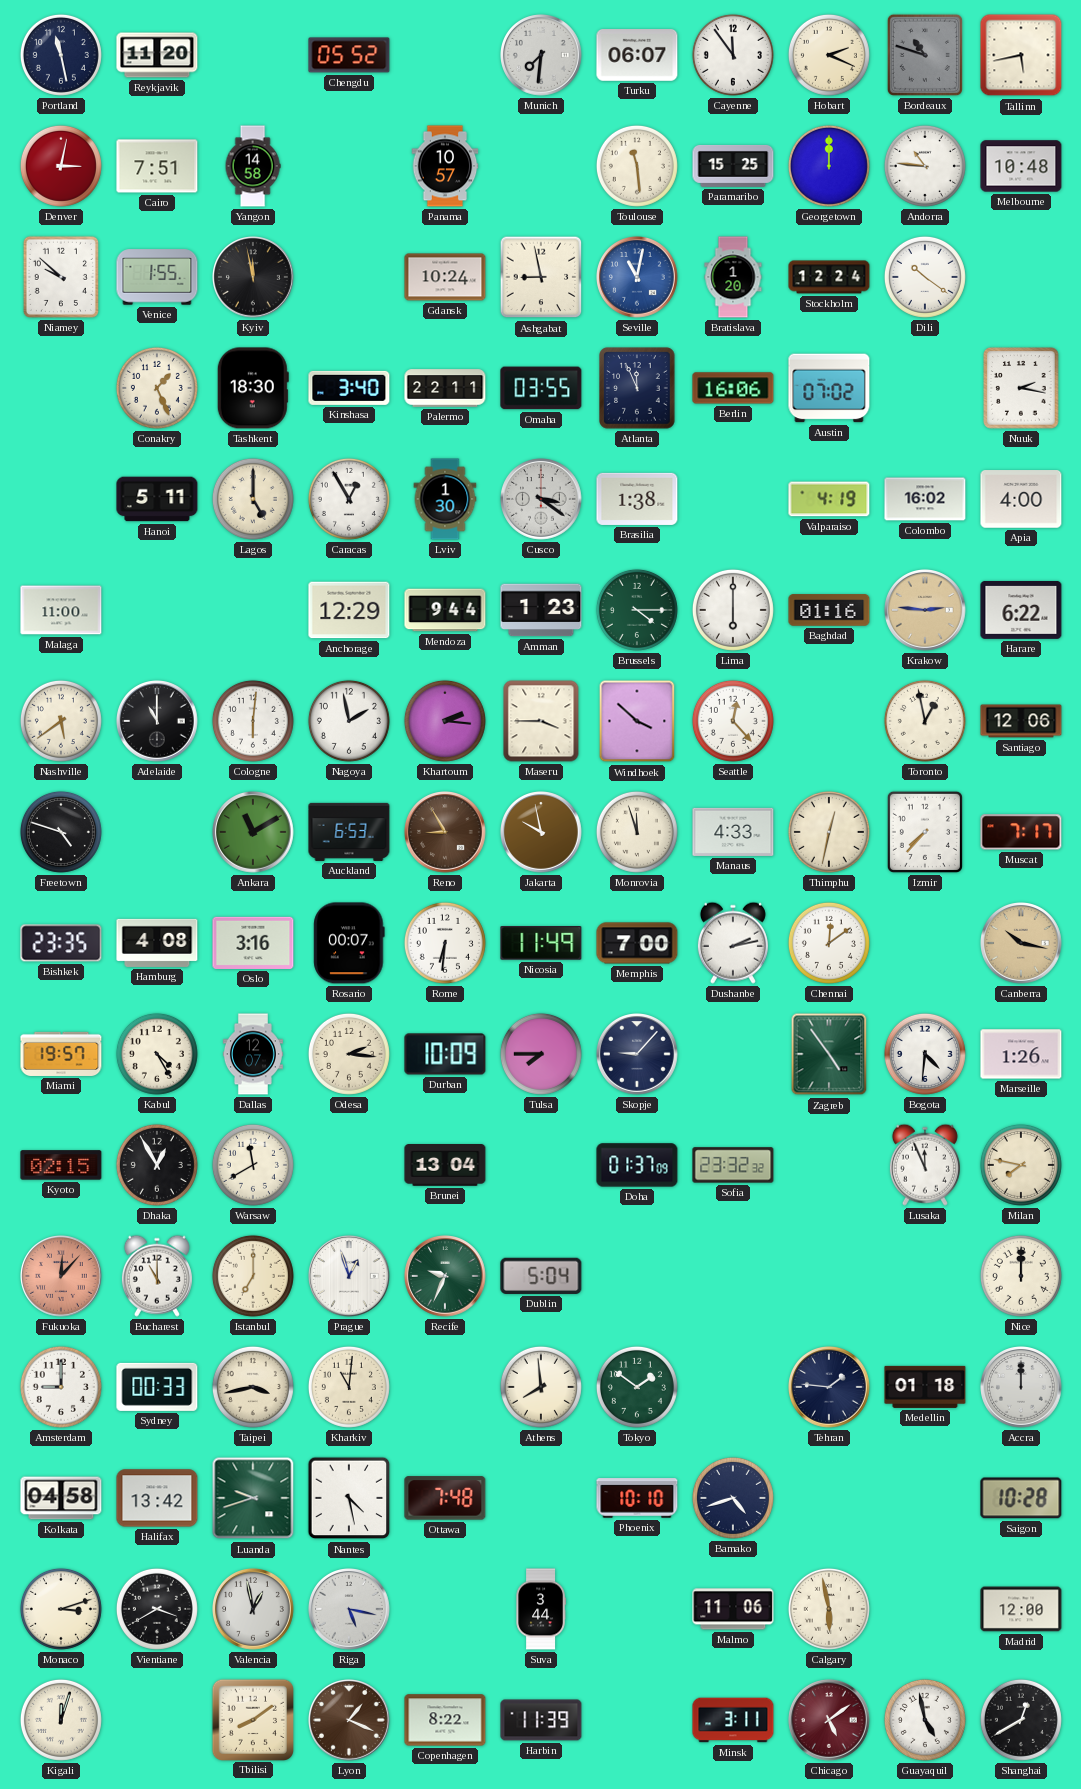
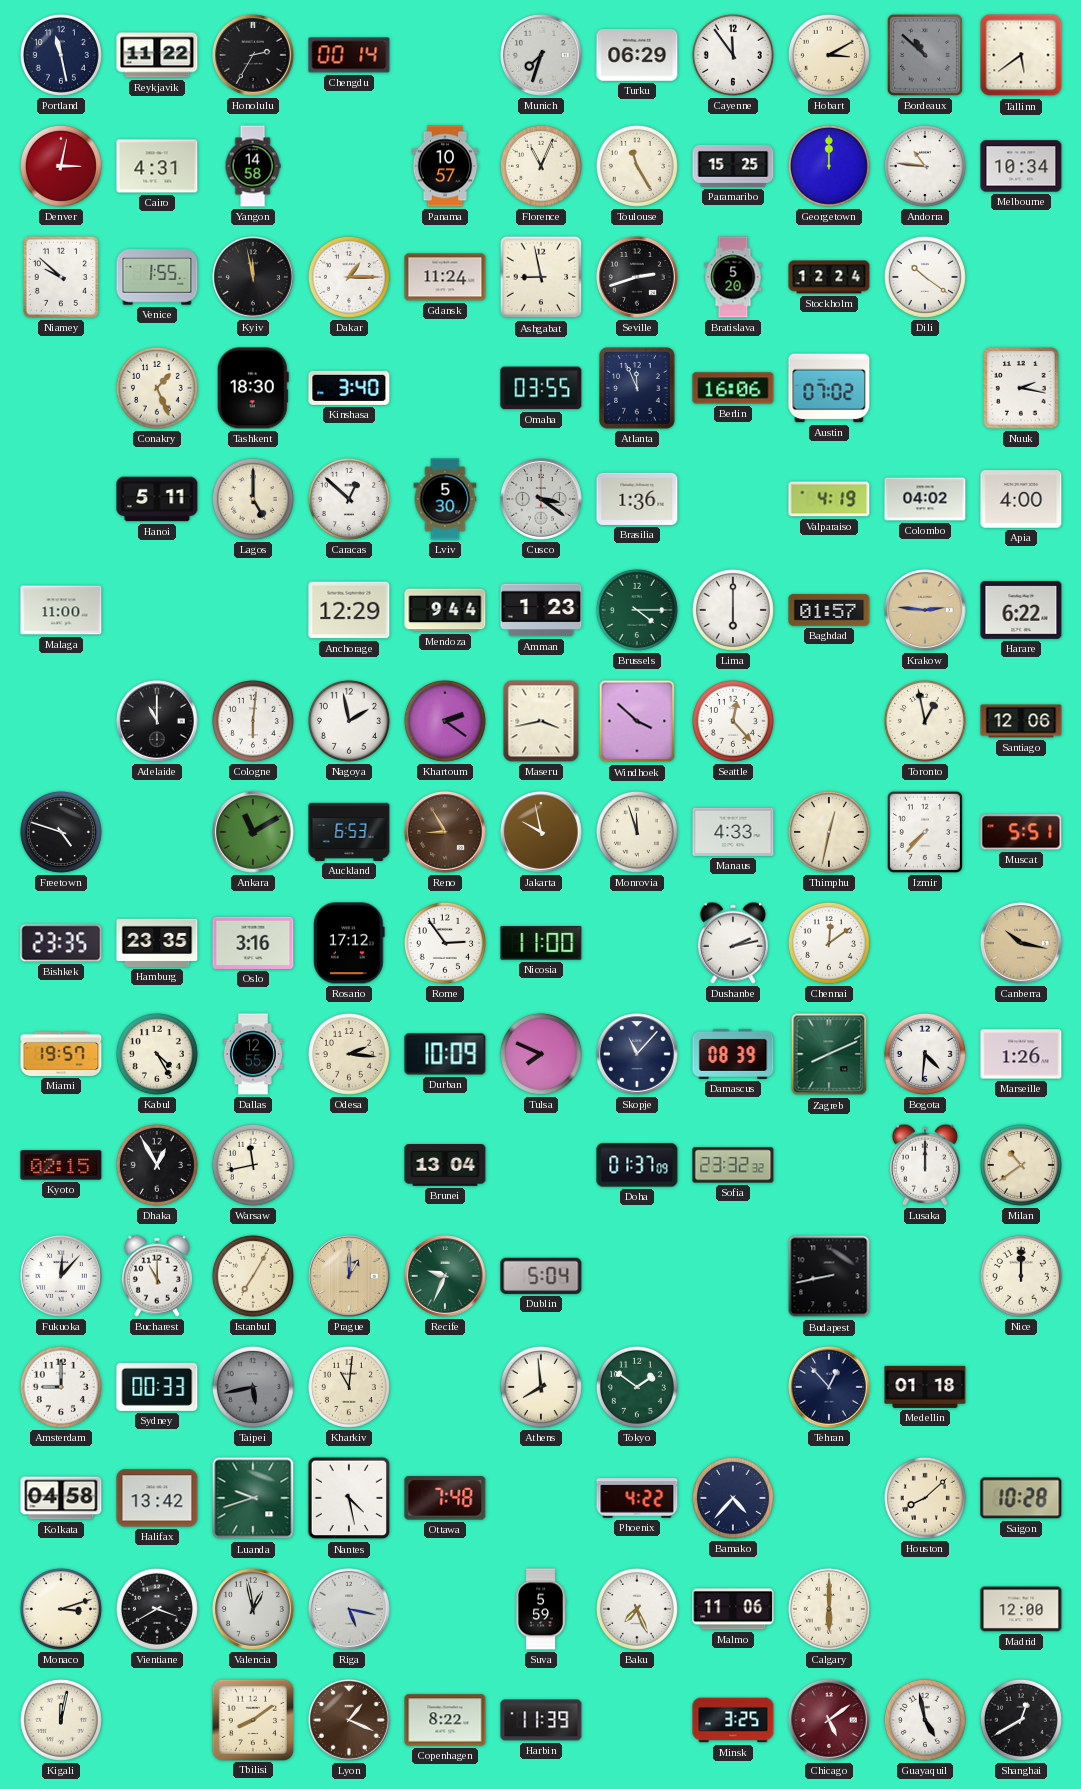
Reykjavik: 11:20 -> 11:22 (157, 55)
Honolulu: none -> 2:35 (254, 56)
Chengdu: 05:52 -> 00:14 (349, 55)
Munich: 7:31 -> 7:33 (542, 56)
Turku: 06:07 -> 06:29 (637, 55)
Hobart: 2:19 -> 3:10 (829, 55)
Bordeaux: 10:48 -> 10:52 (925, 55)
Tallinn: 5:43 -> 5:39 (1021, 55)
Cairo: 7:51 -> 4:31 (157, 166)
Florence: none -> 11:04 (541, 166)
Toulouse: 11:29 -> 11:25 (637, 166)
Melbourne: 10:48 -> 10:34 (1021, 166)
Dakar: none -> 1:15 (349, 277)
Gdansk: 10:24 -> 11:24 (445, 277)
Seville: 11:02 -> 2:42 (638, 278)
Seville dial: blue -> black (638, 278)
Bratislava: 1:20 -> 5:20 (733, 277)
Palermo: 22:11 -> none (445, 388)
Caracas: 12:55 -> 12:52 (349, 499)
Lviv: 1:30 -> 5:30 (445, 499)
Brasilia: 1:38 -> 1:36 (637, 499)
Colombo: 16:02 -> 04:02 (925, 499)
Baghdad: 01:16 -> 01:57 (829, 610)
Nashville: 5:39 -> none (61, 721)
Khartoum: 2:16 -> 2:21 (445, 721)
Maseru: 3:45 -> 3:43 (541, 721)
Muscat: 7:17 -> 5:51 (1021, 832)
Hamburg: 4:08 -> 23:35 (157, 943)
Rosario: 00:07 -> 17:12 (349, 943)
Rome: 6:31 -> 2:54 (445, 943)
Nicosia: 11:49 -> 11:00 (541, 944)
Memphis: 7:00 -> none (637, 943)
Dallas: 12:07 -> 12:55 (253, 1054)
Tulsa: 7:45 -> 7:49 (541, 1054)
Skopje: 9:07 -> 11:07 (638, 1055)
Damascus: none -> 08:39 (733, 1054)
Zagreb: 4:54 -> 8:11 (829, 1054)
Warsaw: 11:40 -> 11:43 (253, 1165)
Lusaka: 11:56 -> 12:00 (925, 1165)
Milan: 7:47 -> 10:39 (1021, 1165)
Fukuoka dial: salmon -> white (62, 1277)
Istanbul: 7:00 -> 7:05 (253, 1276)
Prague: 12:57 -> 1:00 (350, 1277)
Prague dial: white -> champagne (350, 1277)
Budapest: none -> 8:43 (829, 1276)
Taipei: 3:43 -> 5:43 (253, 1387)
Taipei dial: cream -> grey (253, 1387)
Tehran: 1:46 -> 12:53 (830, 1388)
Accra: 12:00 -> none (1022, 1388)
Phoenix: 10:10 -> 4:22 (637, 1498)
Bamako: 4:42 -> 4:37 (733, 1498)
Houston: none -> 8:08 (925, 1498)
Suva: 3:44 -> 5:59 (541, 1609)
Baku: none -> 7:26 (637, 1609)
Calgary: 5:58 -> 6:00 (829, 1609)
Kigali: 12:03 -> 12:02 (61, 1720)
Minsk: 3:11 -> 3:25 (733, 1720)
